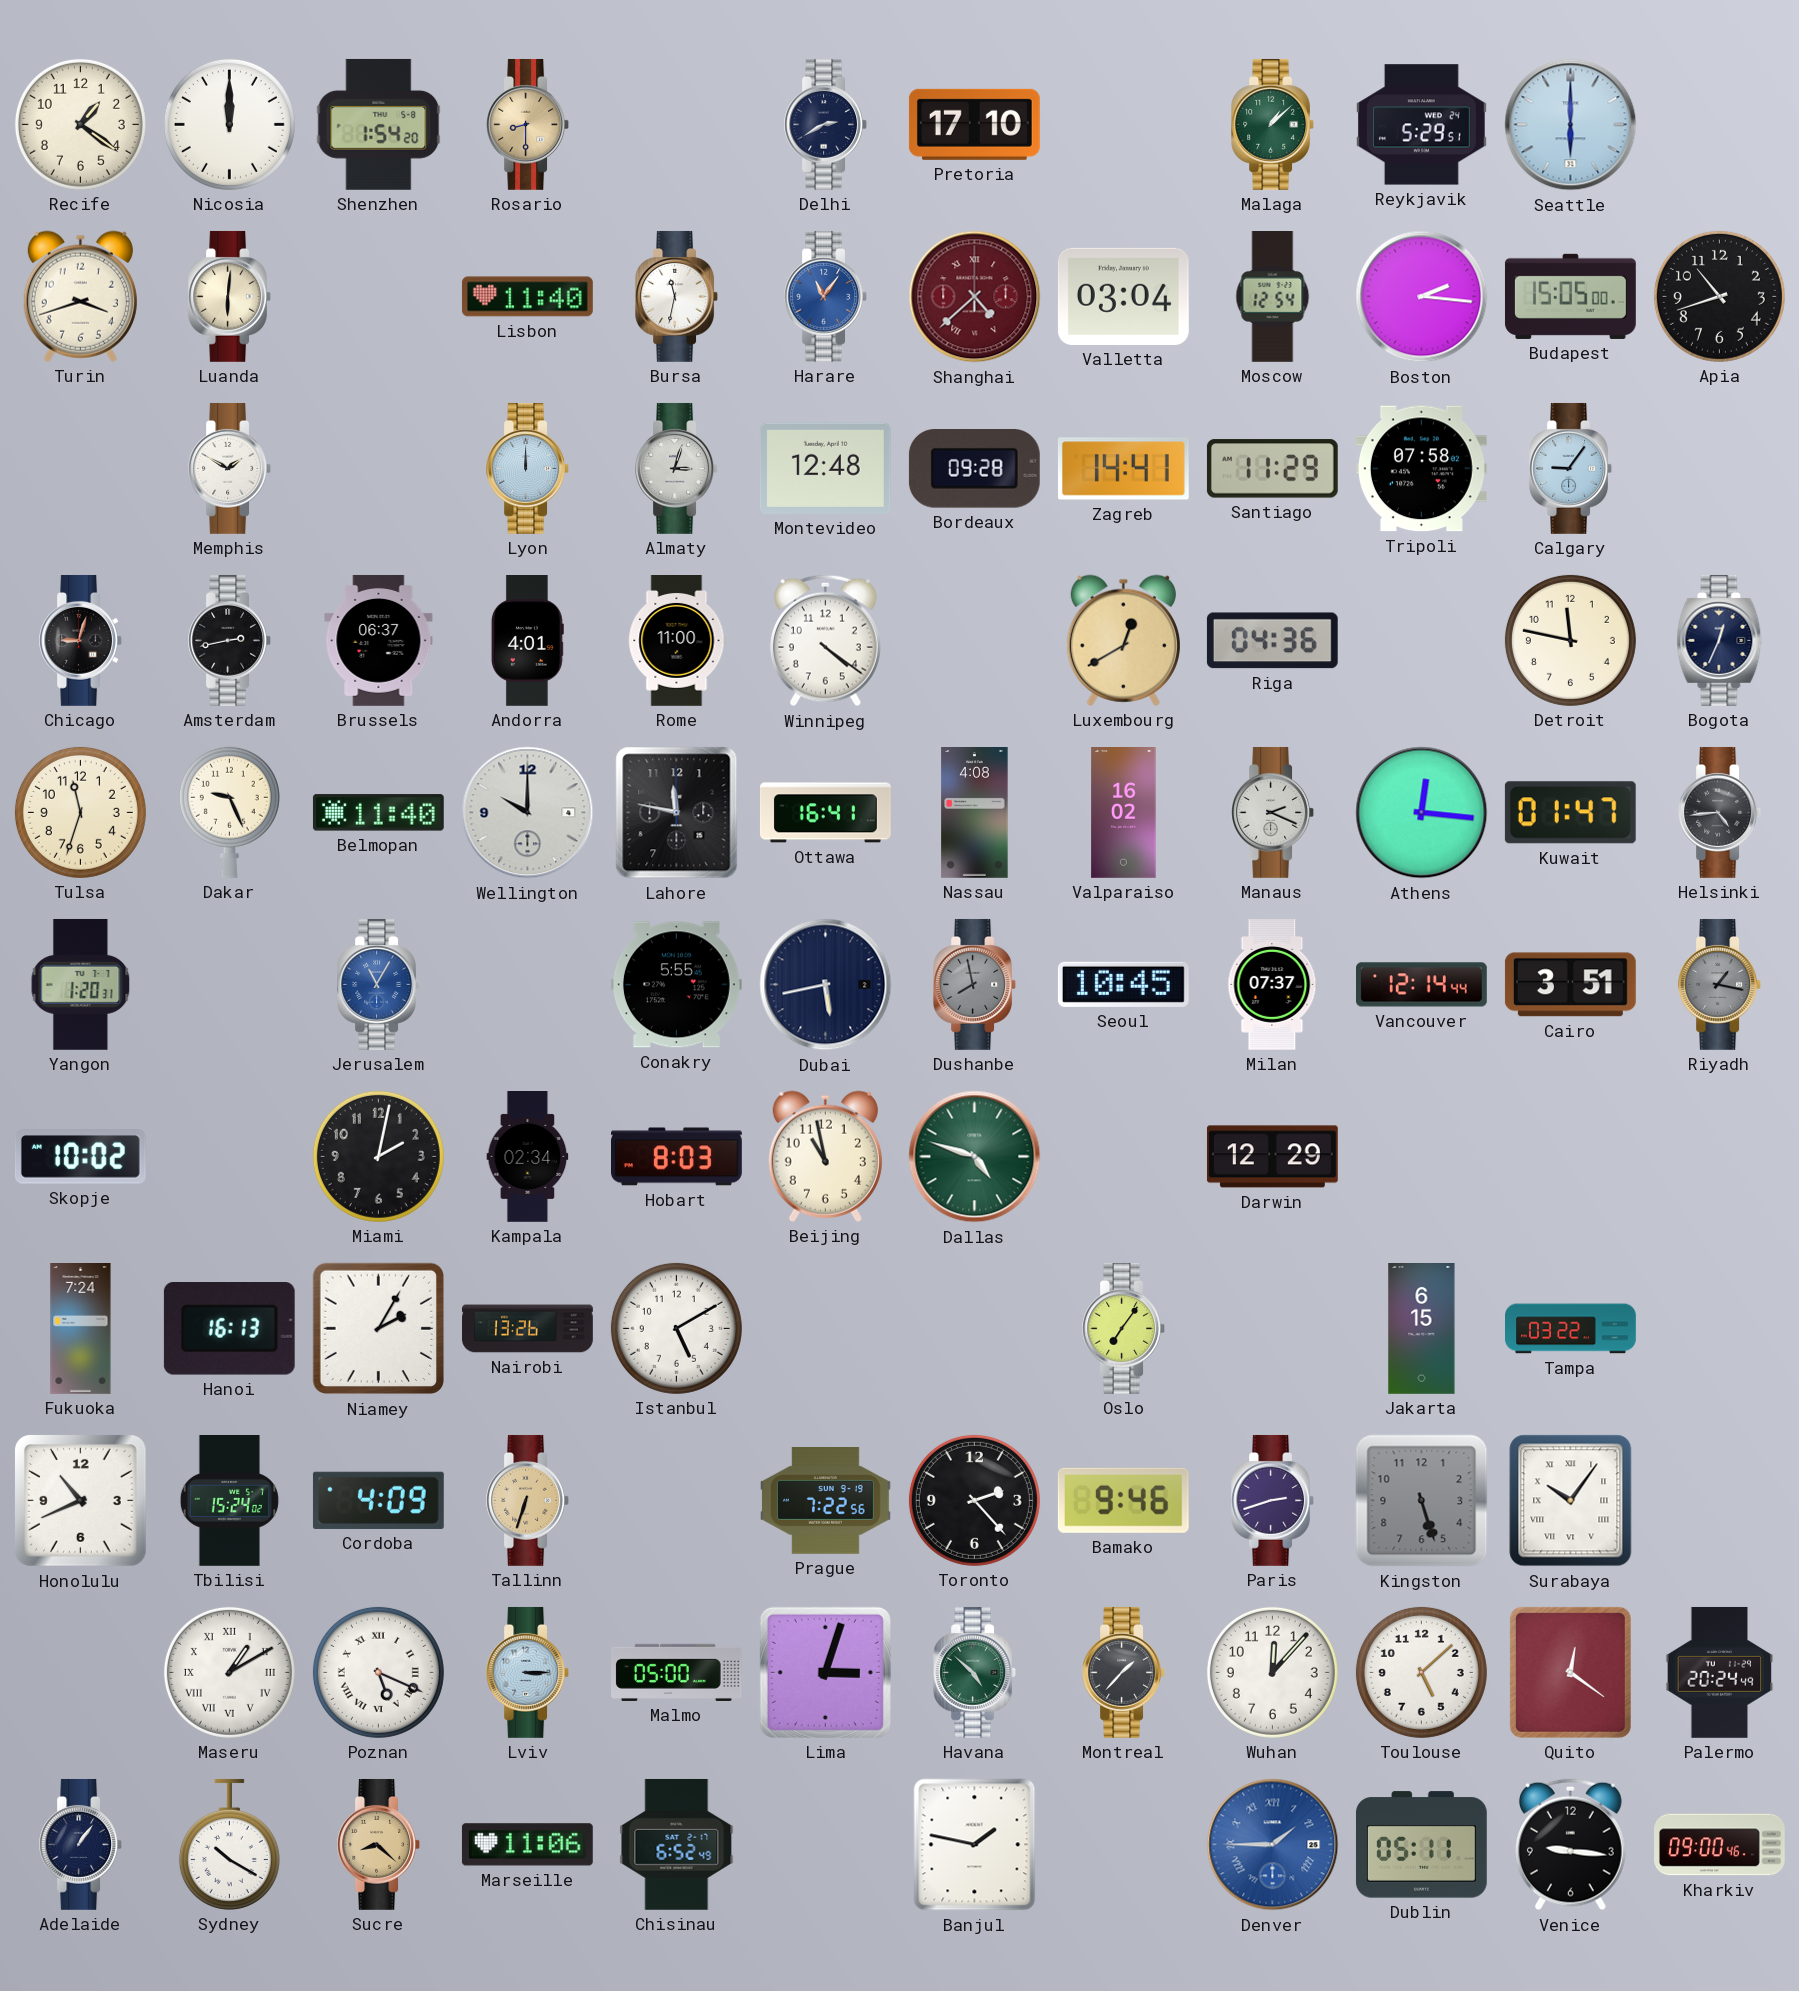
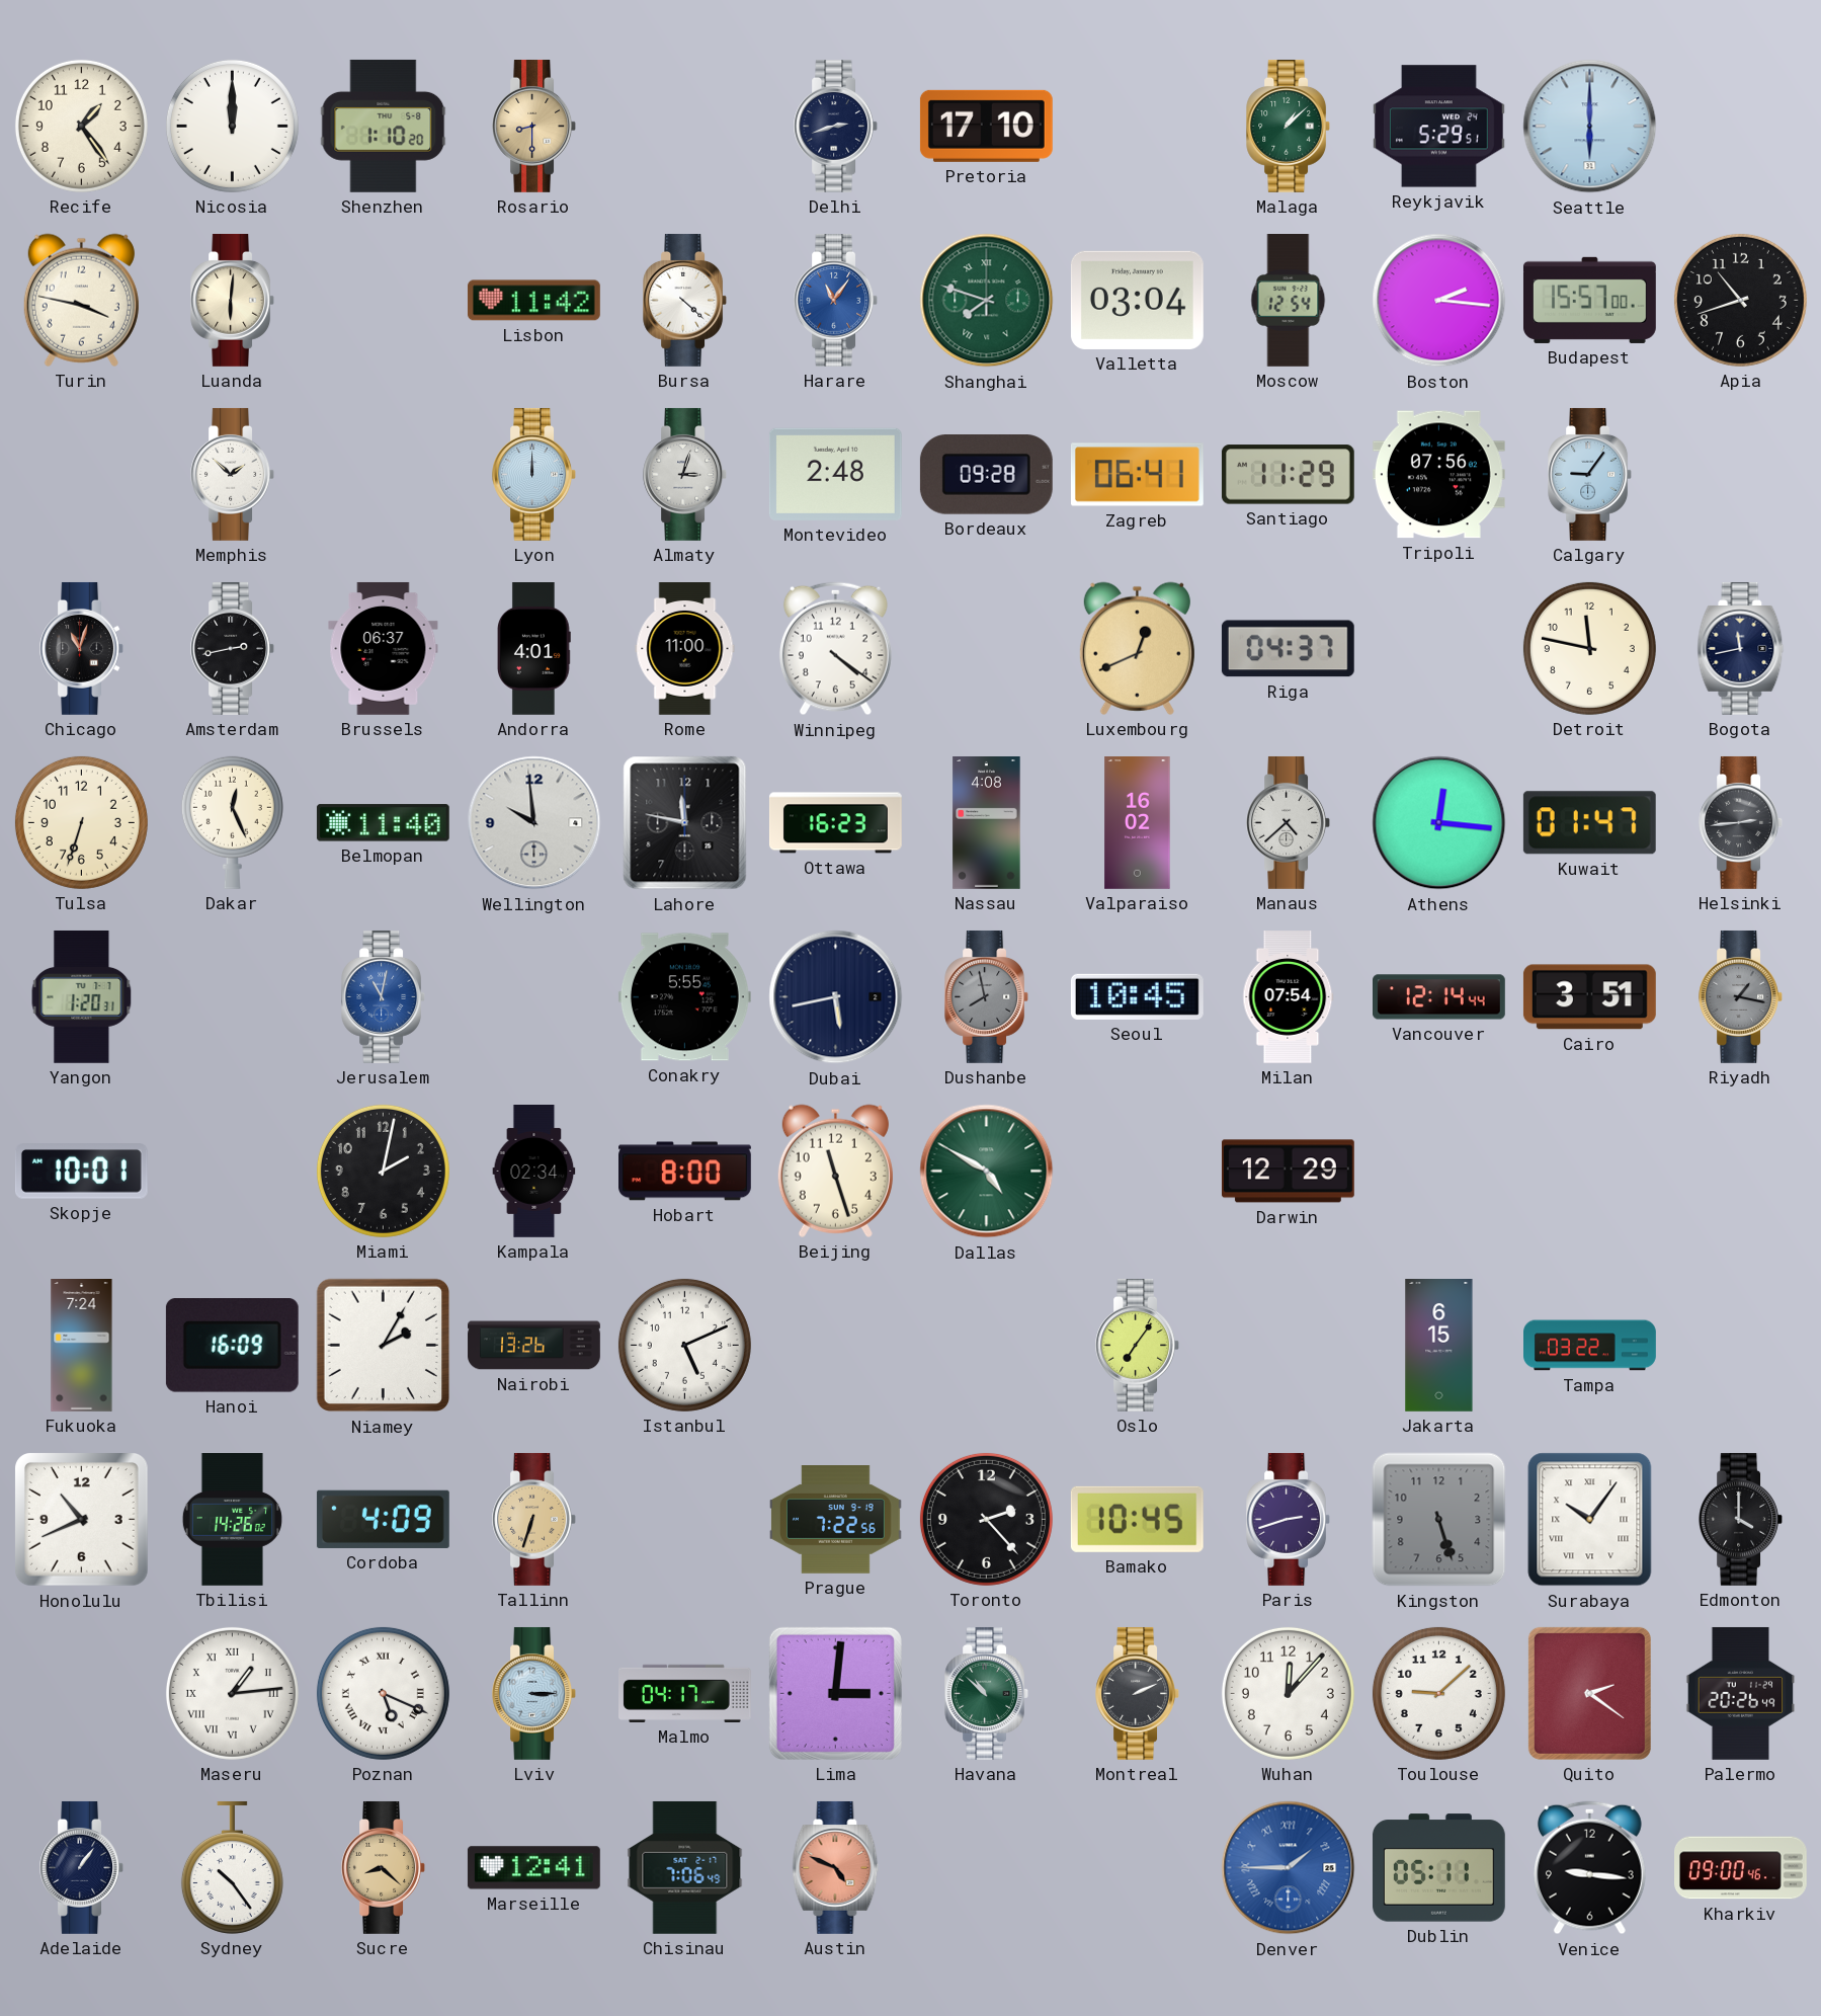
Recife: 1:21 -> 1:24 (81, 126)
Shenzhen: 1:54 -> 1:10 (384, 126)
Delhi: 2:40 -> 2:42 (835, 126)
Turin: 3:42 -> 3:47 (81, 300)
Lisbon: 11:40 -> 11:42 (533, 301)
Bursa: 11:32 -> 4:22 (684, 300)
Shanghai: 4:38 -> 7:48 (987, 301)
Shanghai dial: burgundy -> green (987, 301)
Budapest: 15:05 -> 15:57 (1590, 300)
Memphis: 1:50 -> 1:52 (232, 474)
Montevideo: 12:48 -> 2:48 (835, 474)
Zagreb: 14:41 -> 06:41 (1137, 475)
Tripoli: 07:58 -> 07:56 (1438, 475)
Chicago: 9:03 -> 11:03 (81, 648)
Luxembourg: 12:40 -> 12:41 (1137, 648)
Riga: 04:36 -> 04:37 (1288, 649)
Bogota: 12:34 -> 11:43 (1741, 648)
Tulsa: 11:33 -> 6:33 (81, 822)
Dakar: 9:26 -> 12:26 (232, 822)
Wellington: 10:00 -> 9:59 (534, 823)
Ottawa: 16:41 -> 16:23 (835, 823)
Manaus: 2:19 -> 4:38 (1288, 822)
Helsinki: 4:44 -> 2:44 (1740, 822)
Jerusalem: 11:05 -> 11:02 (383, 996)
Milan: 07:37 -> 07:54 (1289, 997)
Skopje: 10:02 -> 10:01 (81, 1172)
Hobart: 8:03 -> 8:00 (685, 1172)
Beijing: 10:58 -> 11:27 (835, 1171)
Dallas: 4:48 -> 4:50 (987, 1172)
Hanoi: 16:13 -> 16:09 (232, 1346)
Istanbul: 5:10 -> 5:11 (684, 1345)
Tbilisi: 15:24 -> 14:26 (232, 1520)
Bamako: 9:46 -> 10:45 (1137, 1519)
Edmonton: none -> 4:00 (1740, 1519)
Maseru: 1:10 -> 1:14 (232, 1693)
Malmo: 05:00 -> 04:17 (685, 1693)
Lima: 3:03 -> 3:01 (835, 1693)
Havana: 4:52 -> 10:52 (986, 1693)
Montreal: 1:37 -> 2:11 (1137, 1693)
Toulouse: 5:08 -> 9:08 (1438, 1693)
Quito: 12:21 -> 2:21 (1589, 1693)
Palermo: 20:24 -> 20:26 (1741, 1693)
Sydney: 10:20 -> 10:24 (232, 1867)
Marseille: 11:06 -> 12:41 (533, 1868)
Chisinau: 6:52 -> 7:06 (685, 1867)
Austin: none -> 4:49 (836, 1867)
Banjul: 1:47 -> none (975, 1845)
